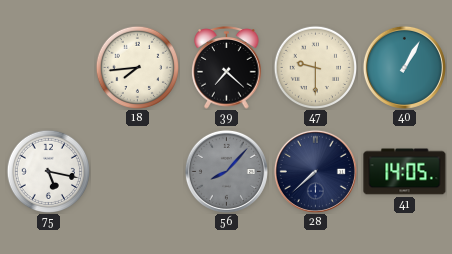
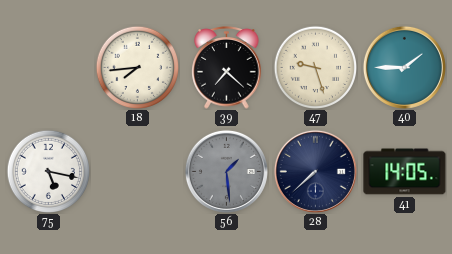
47: 9:30 -> 9:27 (315, 67)
40: 1:05 -> 1:45 (404, 67)
56: 8:07 -> 1:29 (226, 171)
